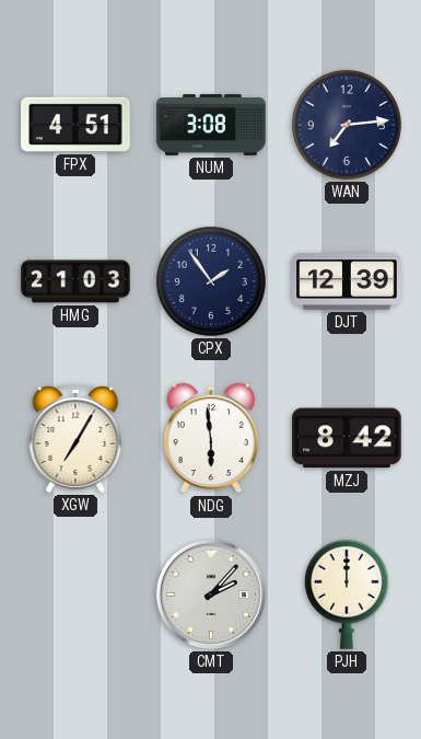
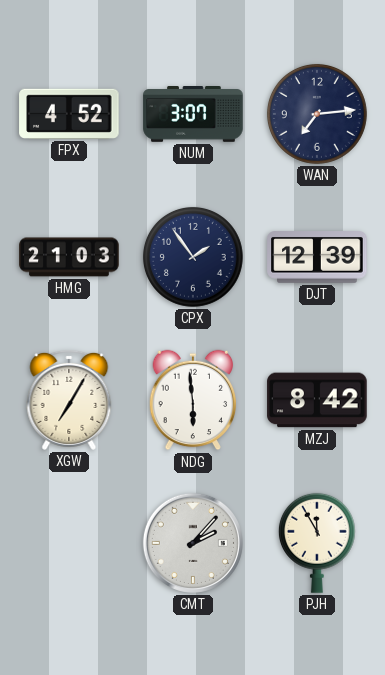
FPX: 4:51 -> 4:52 (69, 114)
NUM: 3:08 -> 3:07 (193, 114)
PJH: 12:00 -> 11:55 (317, 543)
